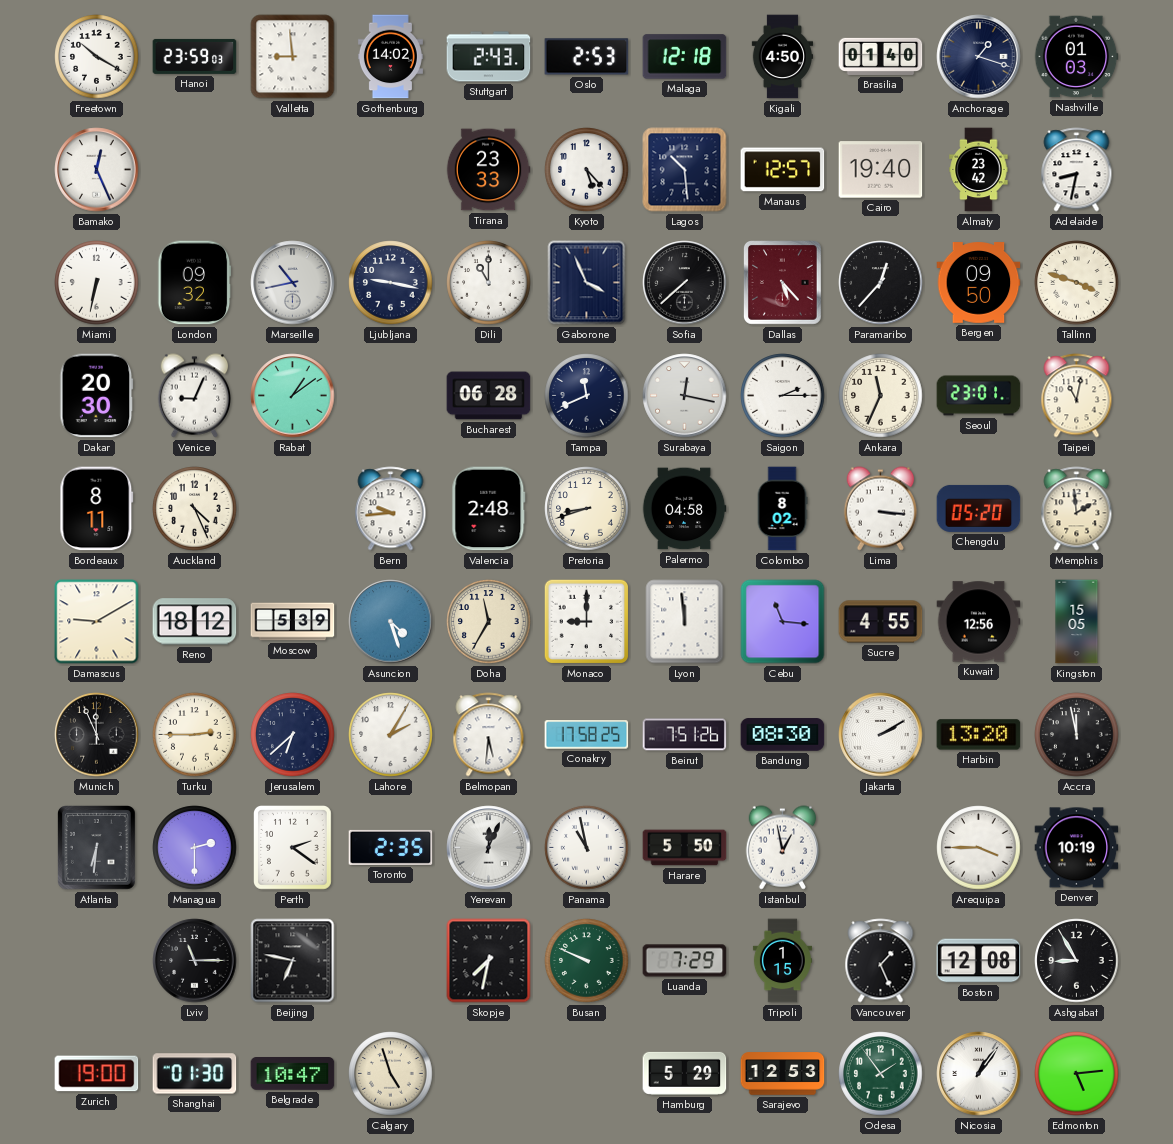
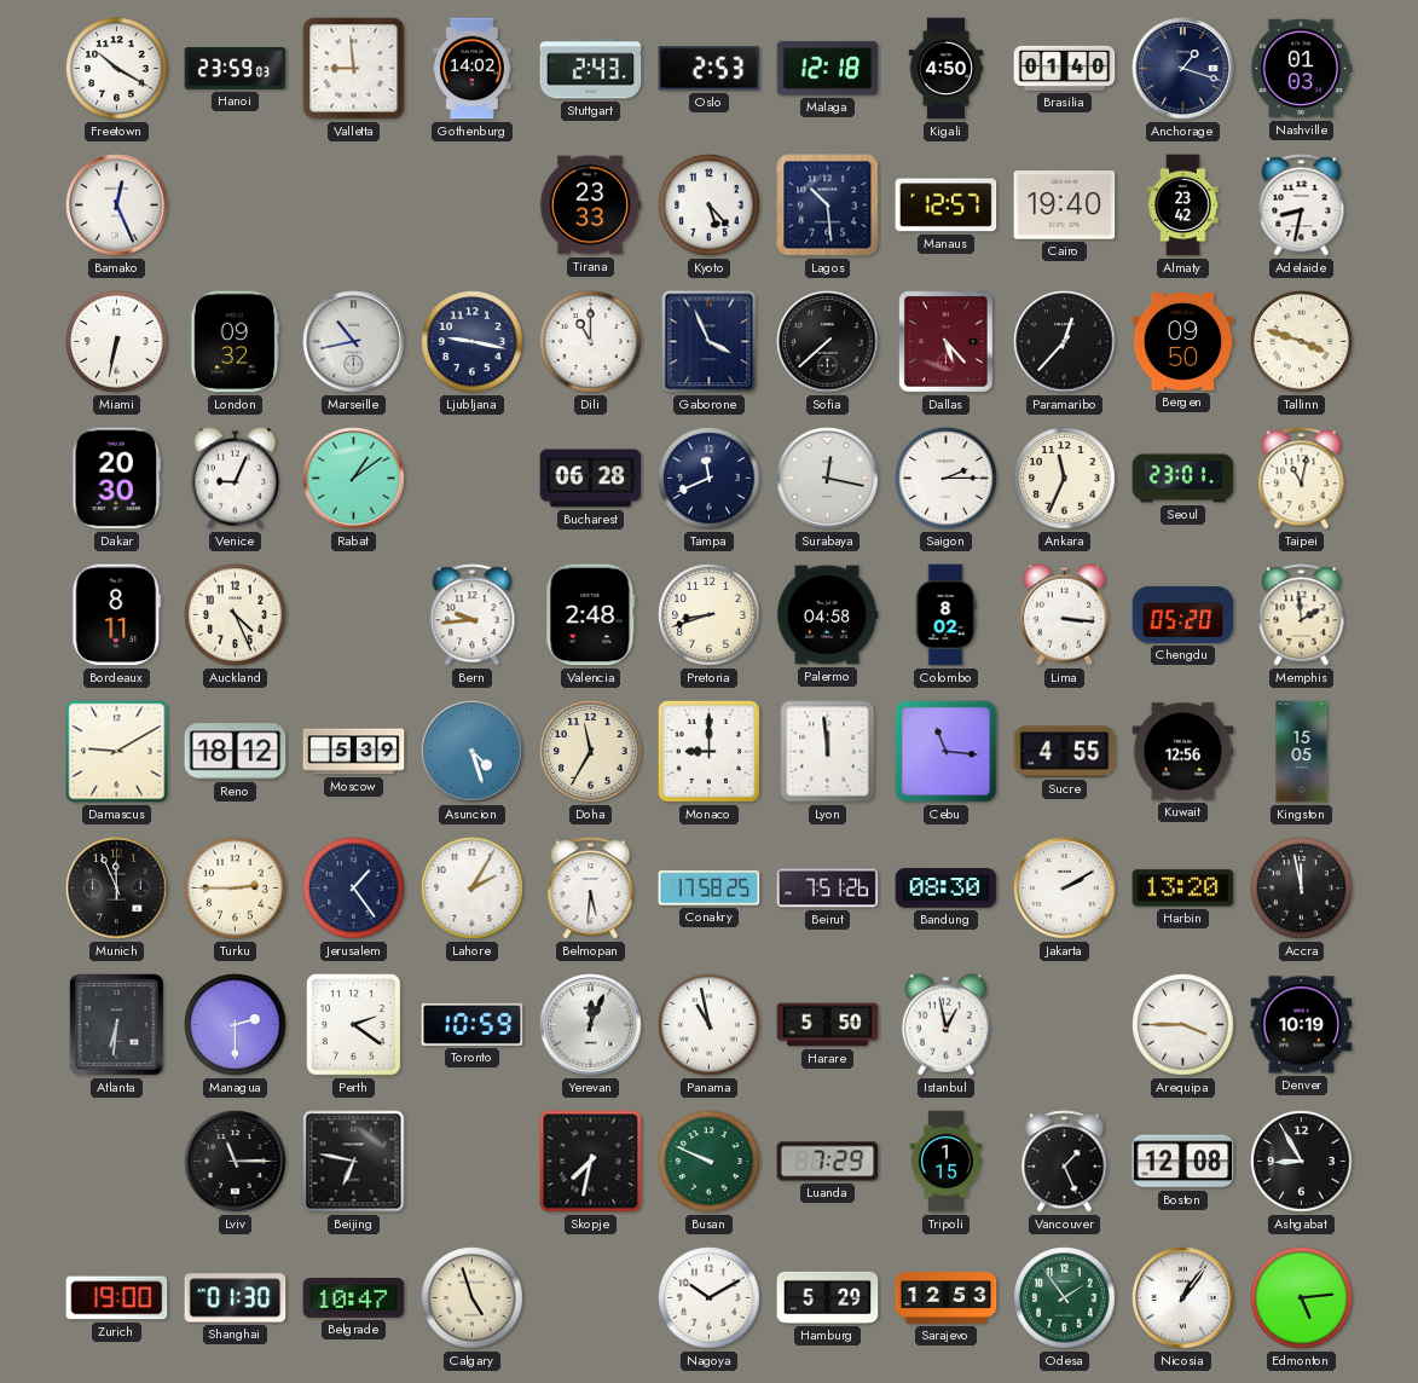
Jerusalem: 6:38 -> 1:24 (354, 889)
Toronto: 2:35 -> 10:59 (473, 1024)
Nagoya: none -> 10:10 (710, 1298)
